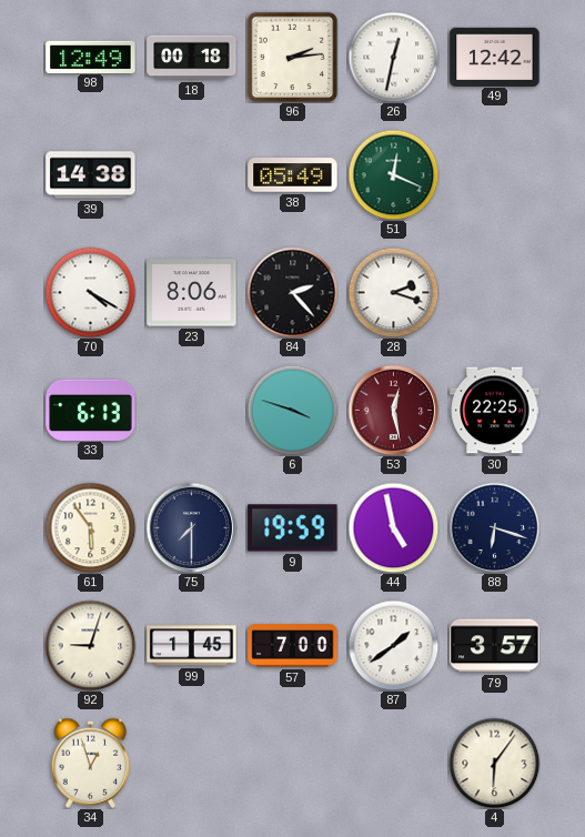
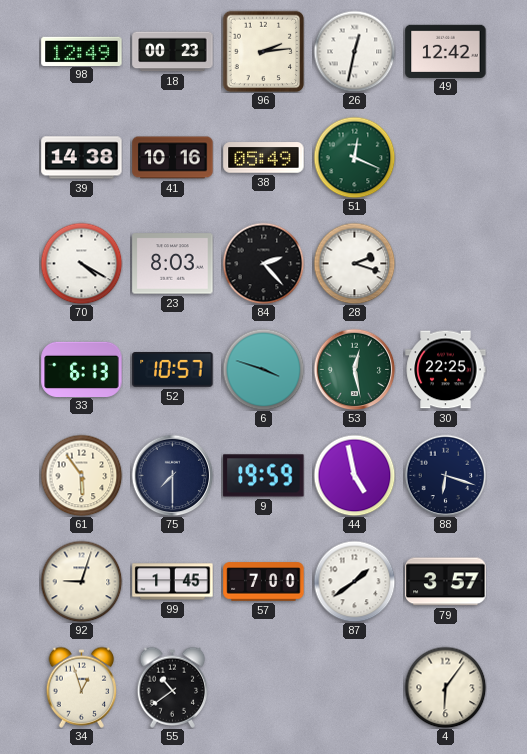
18: 00:18 -> 00:23 (173, 52)
41: none -> 10:16 (173, 158)
23: 8:06 -> 8:03 (173, 264)
52: none -> 10:57 (173, 370)
53 dial: burgundy -> green (354, 369)
55: none -> 10:39 (173, 687)
